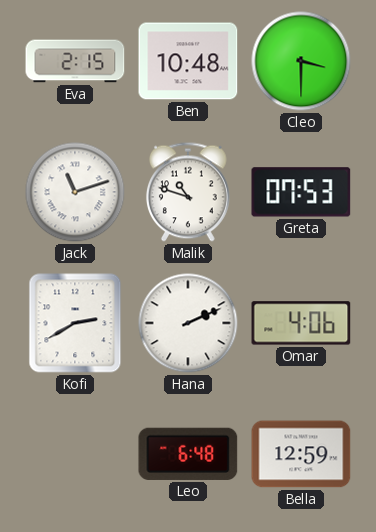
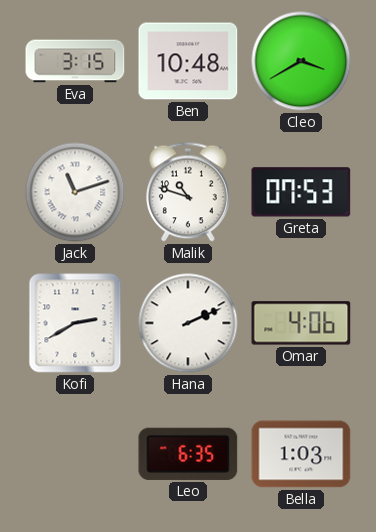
Eva: 2:15 -> 3:15 (75, 61)
Cleo: 3:30 -> 3:40 (301, 61)
Leo: 6:48 -> 6:35 (188, 454)
Bella: 12:59 -> 1:03 (301, 454)
